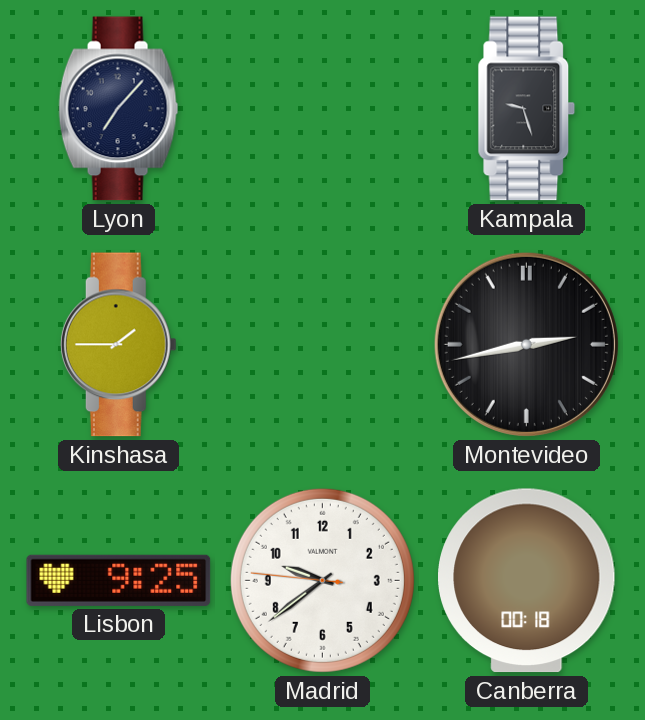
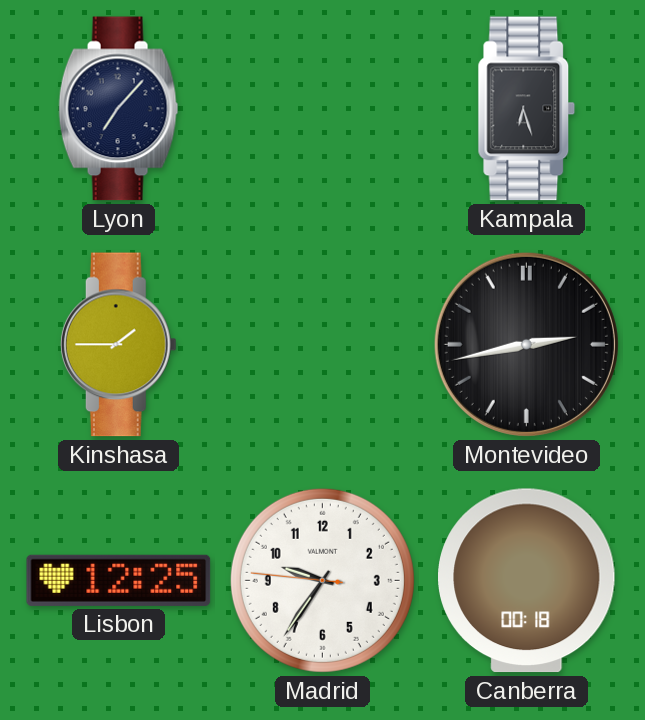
Kampala: 9:27 -> 6:27 (527, 109)
Lisbon: 9:25 -> 12:25 (119, 580)
Madrid: 9:38 -> 9:35 (322, 580)
